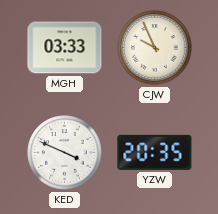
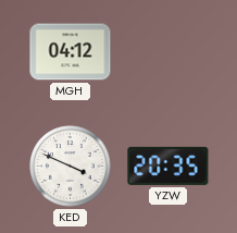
MGH: 03:33 -> 04:12 (71, 52)
CJW: 9:56 -> none (155, 48)
